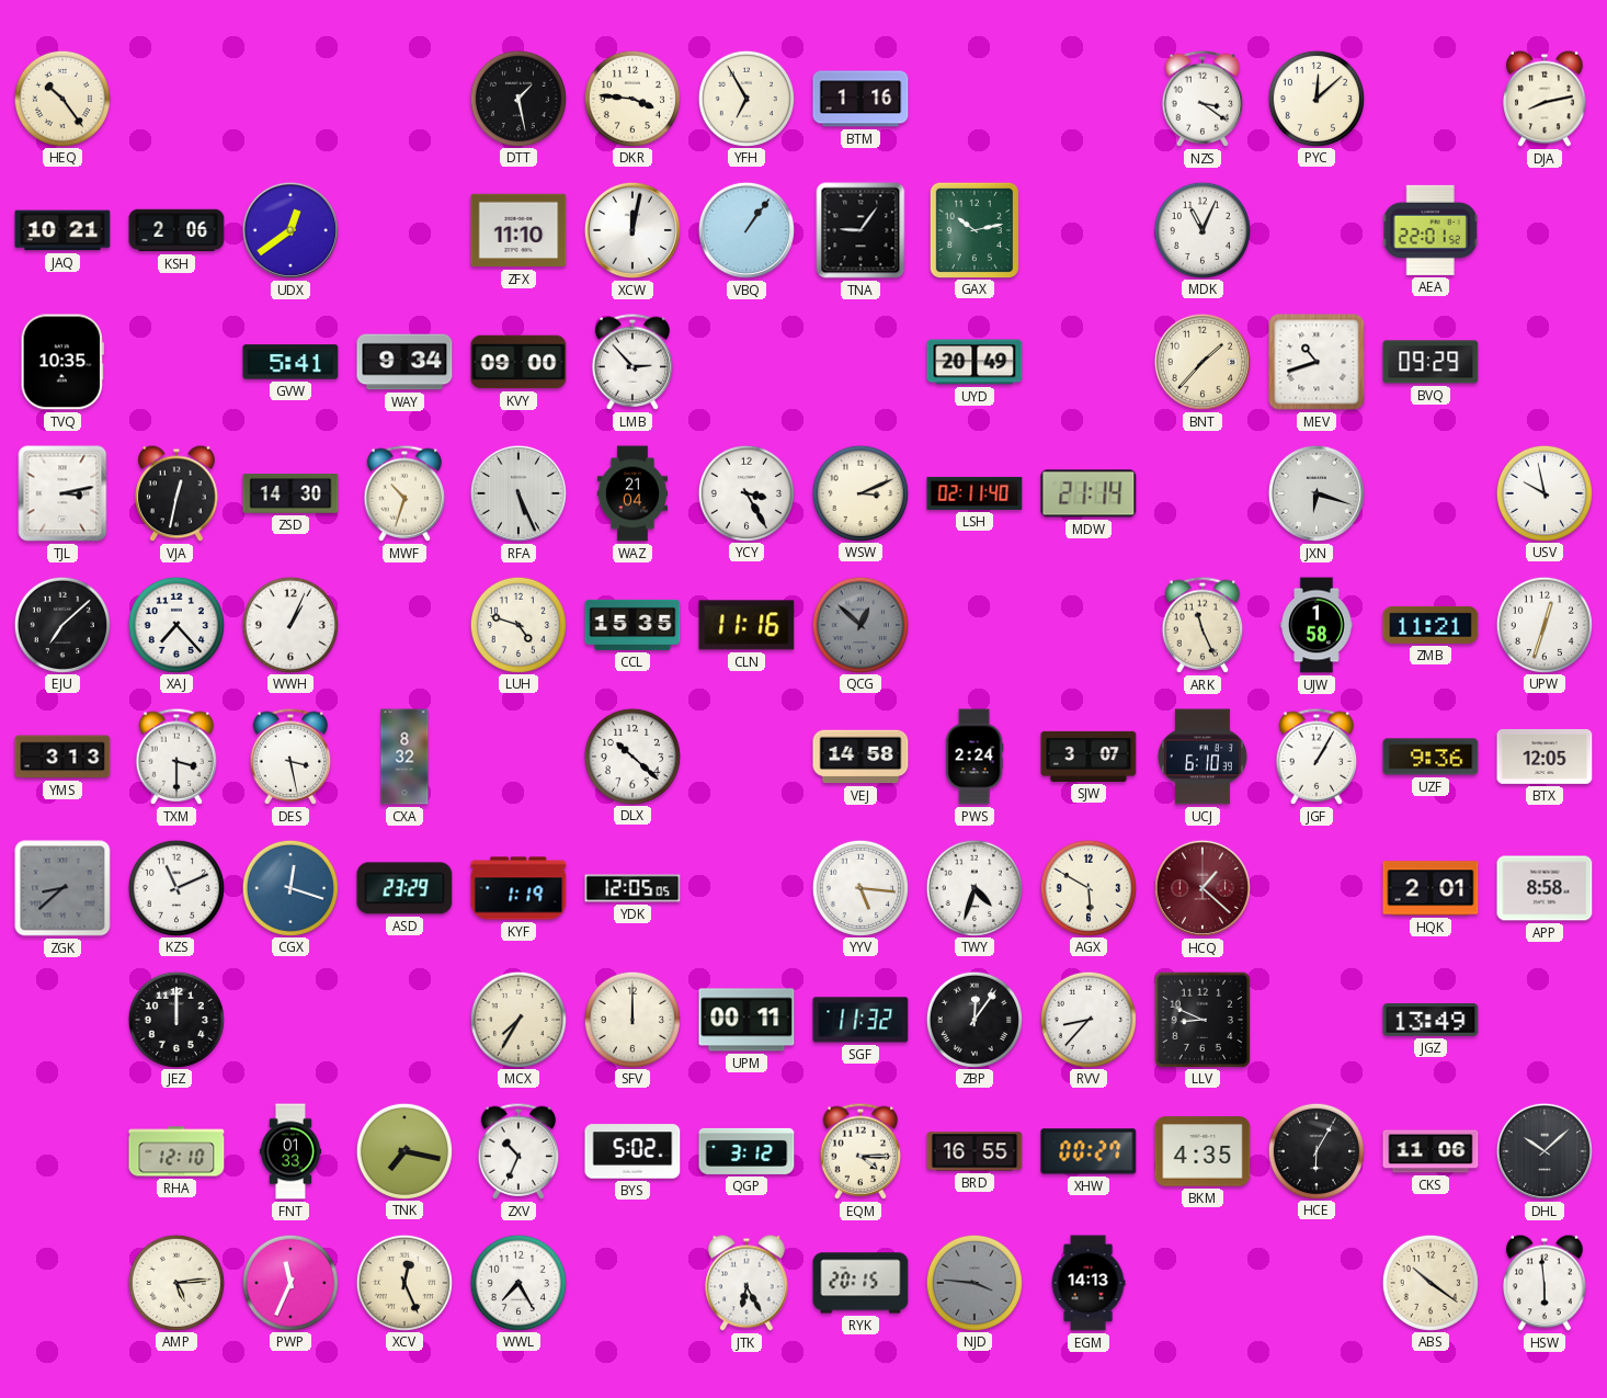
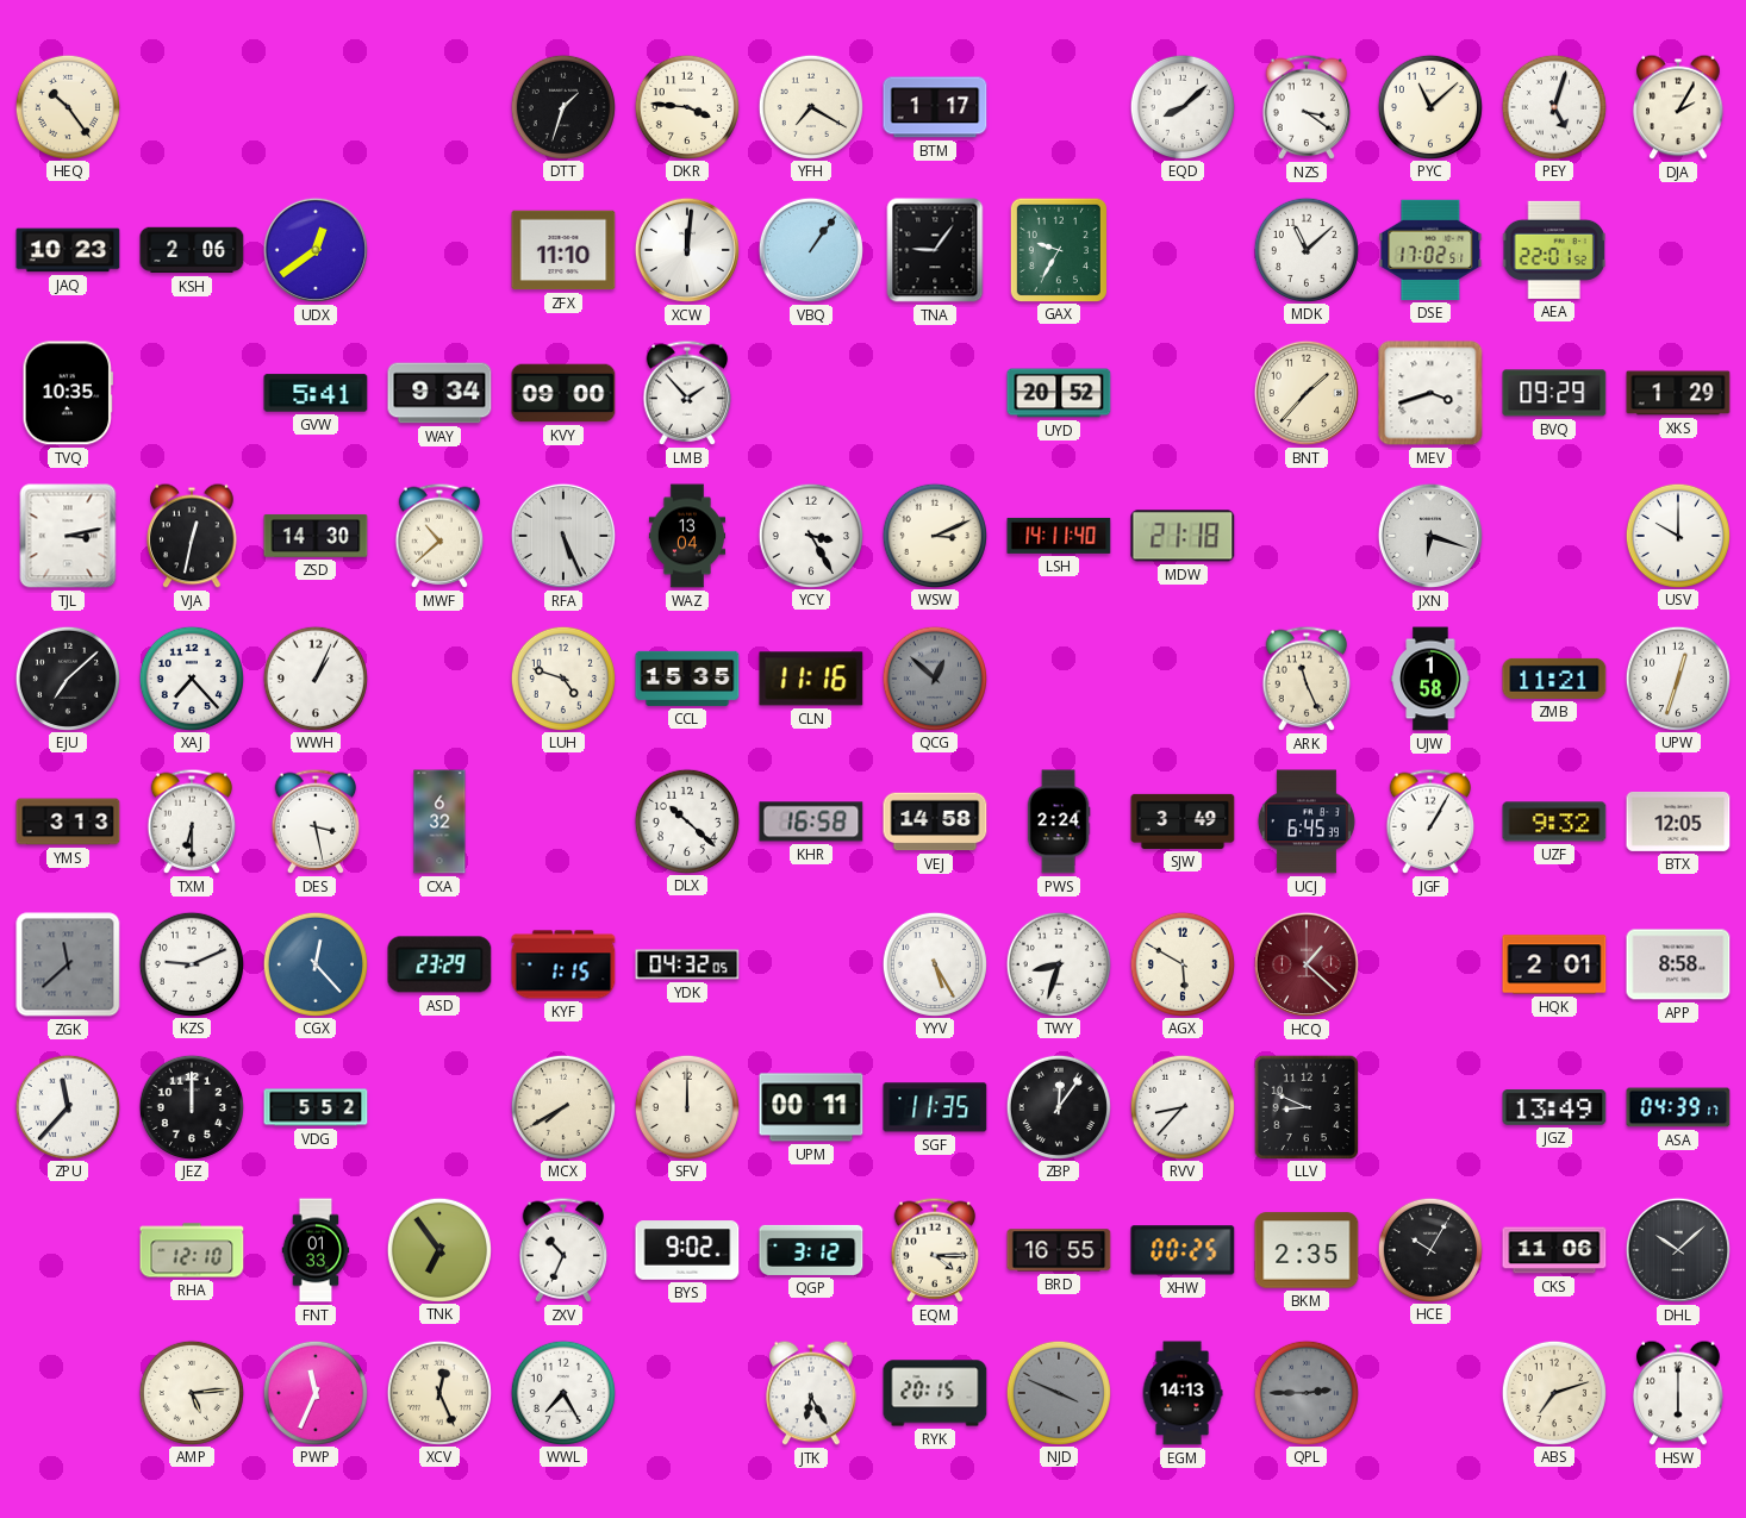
DTT: 1:28 -> 1:33 (563, 106)
YFH: 6:55 -> 7:20 (811, 106)
BTM: 1:16 -> 1:17 (935, 107)
EQD: none -> 8:08 (1183, 106)
PYC: 12:08 -> 11:08 (1430, 106)
PEY: none -> 5:03 (1554, 106)
DJA: 8:13 -> 2:05 (1678, 107)
JAQ: 10:21 -> 10:23 (68, 250)
XCW: 12:02 -> 12:01 (687, 250)
GAX: 10:13 -> 9:35 (1058, 249)
MDK: 11:04 -> 11:08 (1307, 249)
DSE: none -> 17:02 (1430, 250)
LMB: 2:53 -> 1:53 (687, 393)
UYD: 20:49 -> 20:52 (1059, 393)
MEV: 10:42 -> 3:42 (1430, 393)
XKS: none -> 1:29 (1678, 393)
MWF: 10:33 -> 10:38 (439, 536)
WAZ: 21:04 -> 13:04 (687, 536)
LSH: 02:11 -> 14:11 (1059, 536)
MDW: 21:14 -> 21:18 (1183, 536)
USV: 9:58 -> 10:00 (1678, 535)
TXM: 3:30 -> 6:30 (192, 822)
CXA: 8:32 -> 6:32 (439, 822)
KHR: none -> 16:58 (811, 822)
SJW: 3:07 -> 3:49 (1183, 822)
UCJ: 6:10 -> 6:45 (1307, 822)
UZF: 9:36 -> 9:32 (1554, 822)
ZGK: 8:38 -> 11:38 (68, 964)
KZS: 11:11 -> 9:11 (192, 963)
CGX: 12:18 -> 12:23 (316, 963)
KYF: 1:19 -> 1:15 (563, 964)
YDK: 12:05 -> 04:32 (687, 964)
YYV: 5:16 -> 5:25 (935, 963)
TWY: 4:33 -> 8:33 (1059, 963)
ZPU: none -> 11:37 (68, 1106)
VDG: none -> 5:52 (316, 1107)
MCX: 7:35 -> 7:40 (563, 1106)
SGF: 11:32 -> 11:35 (935, 1107)
ASA: none -> 04:39 (1678, 1107)
TNK: 7:17 -> 6:54 (439, 1249)
BYS: 5:02 -> 9:02 (687, 1250)
XHW: 00:27 -> 00:25 (1183, 1250)
BKM: 4:35 -> 2:35 (1307, 1250)
HCE: 6:05 -> 10:05 (1430, 1249)
NJD: 3:46 -> 3:49 (1059, 1392)
QPL: none -> 2:45 (1307, 1392)
ABS: 10:21 -> 7:12 (1554, 1392)
HSW: 5:59 -> 6:00 (1678, 1393)
